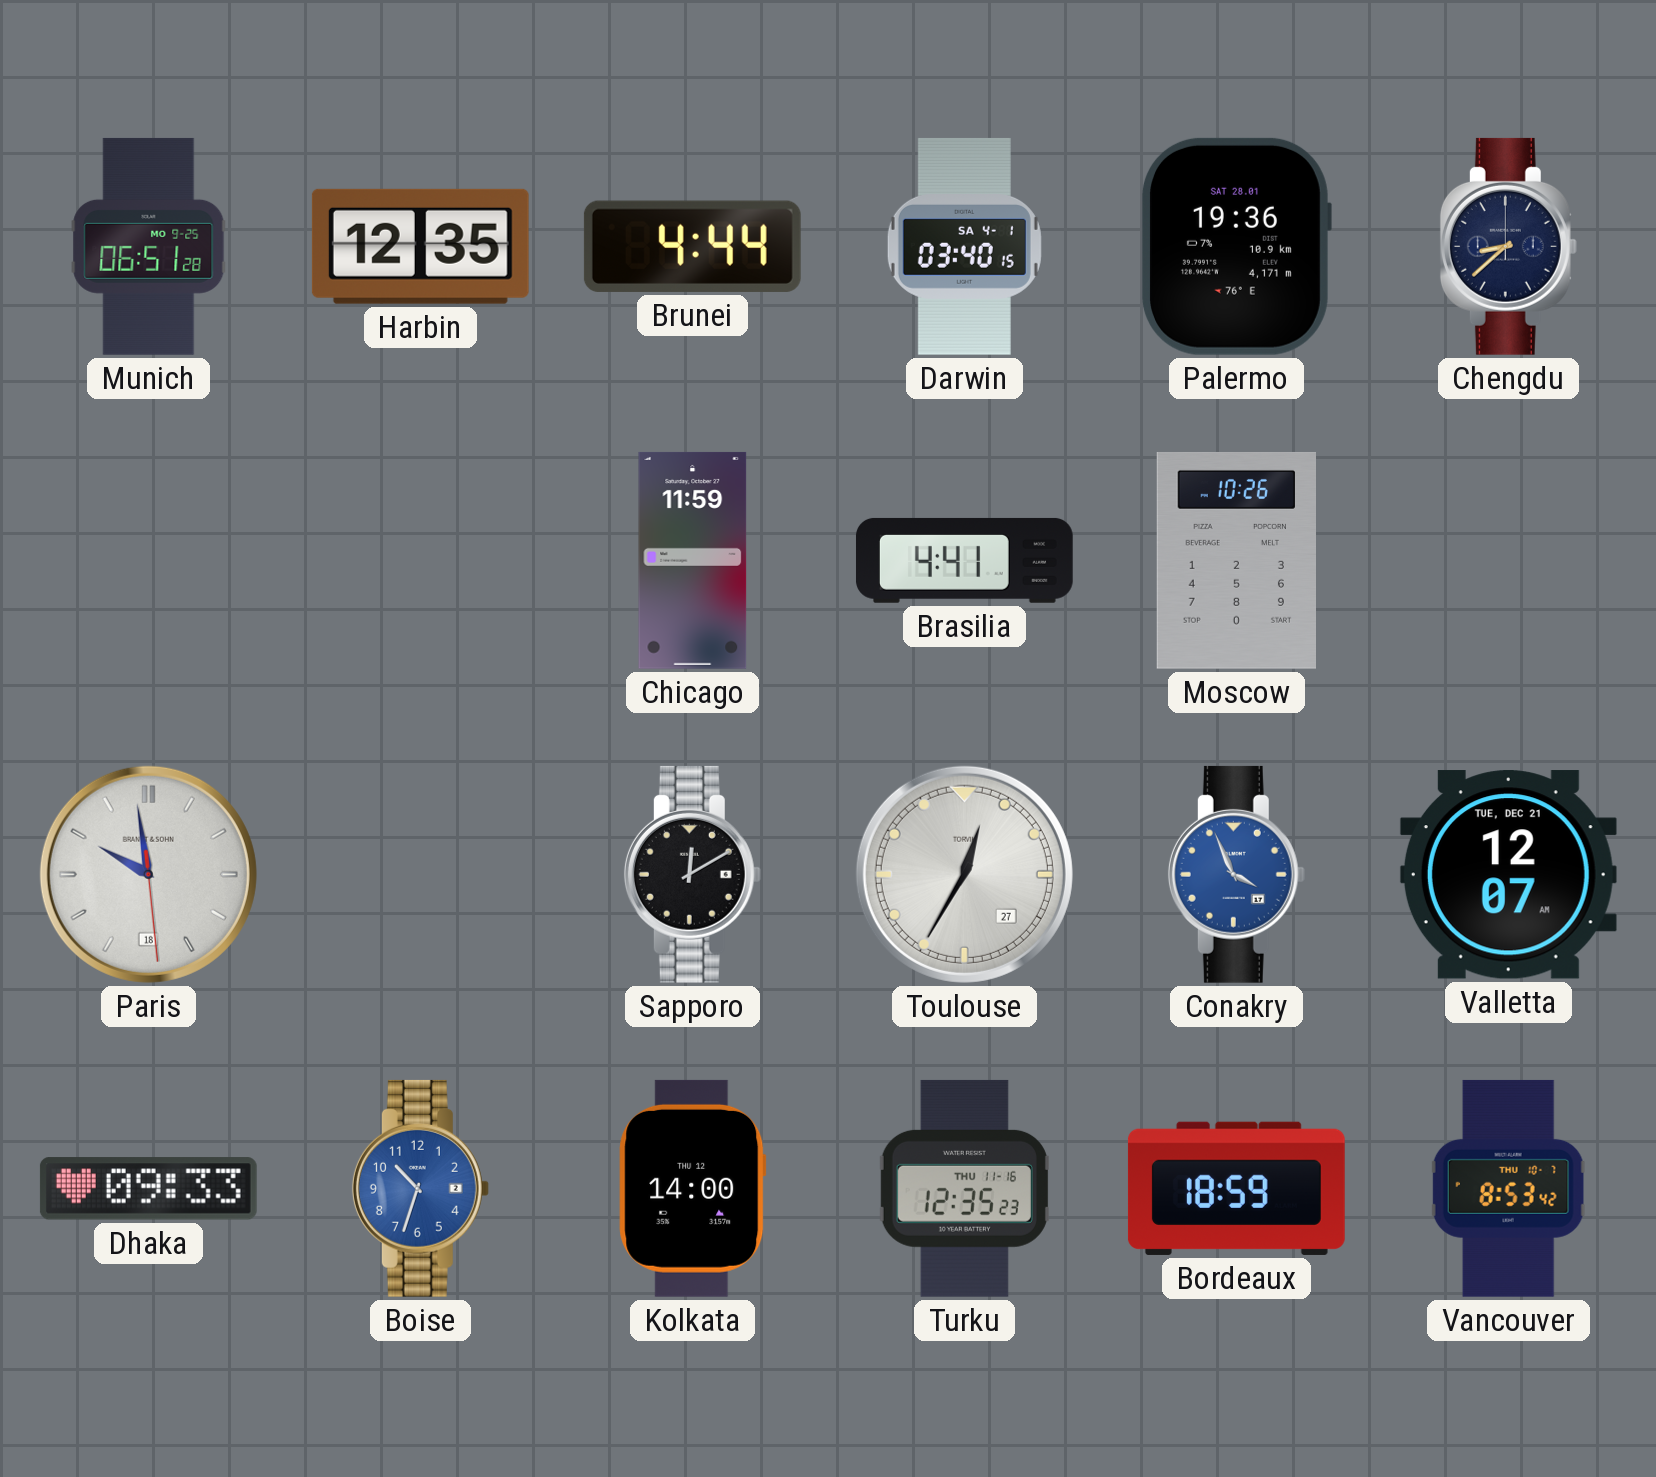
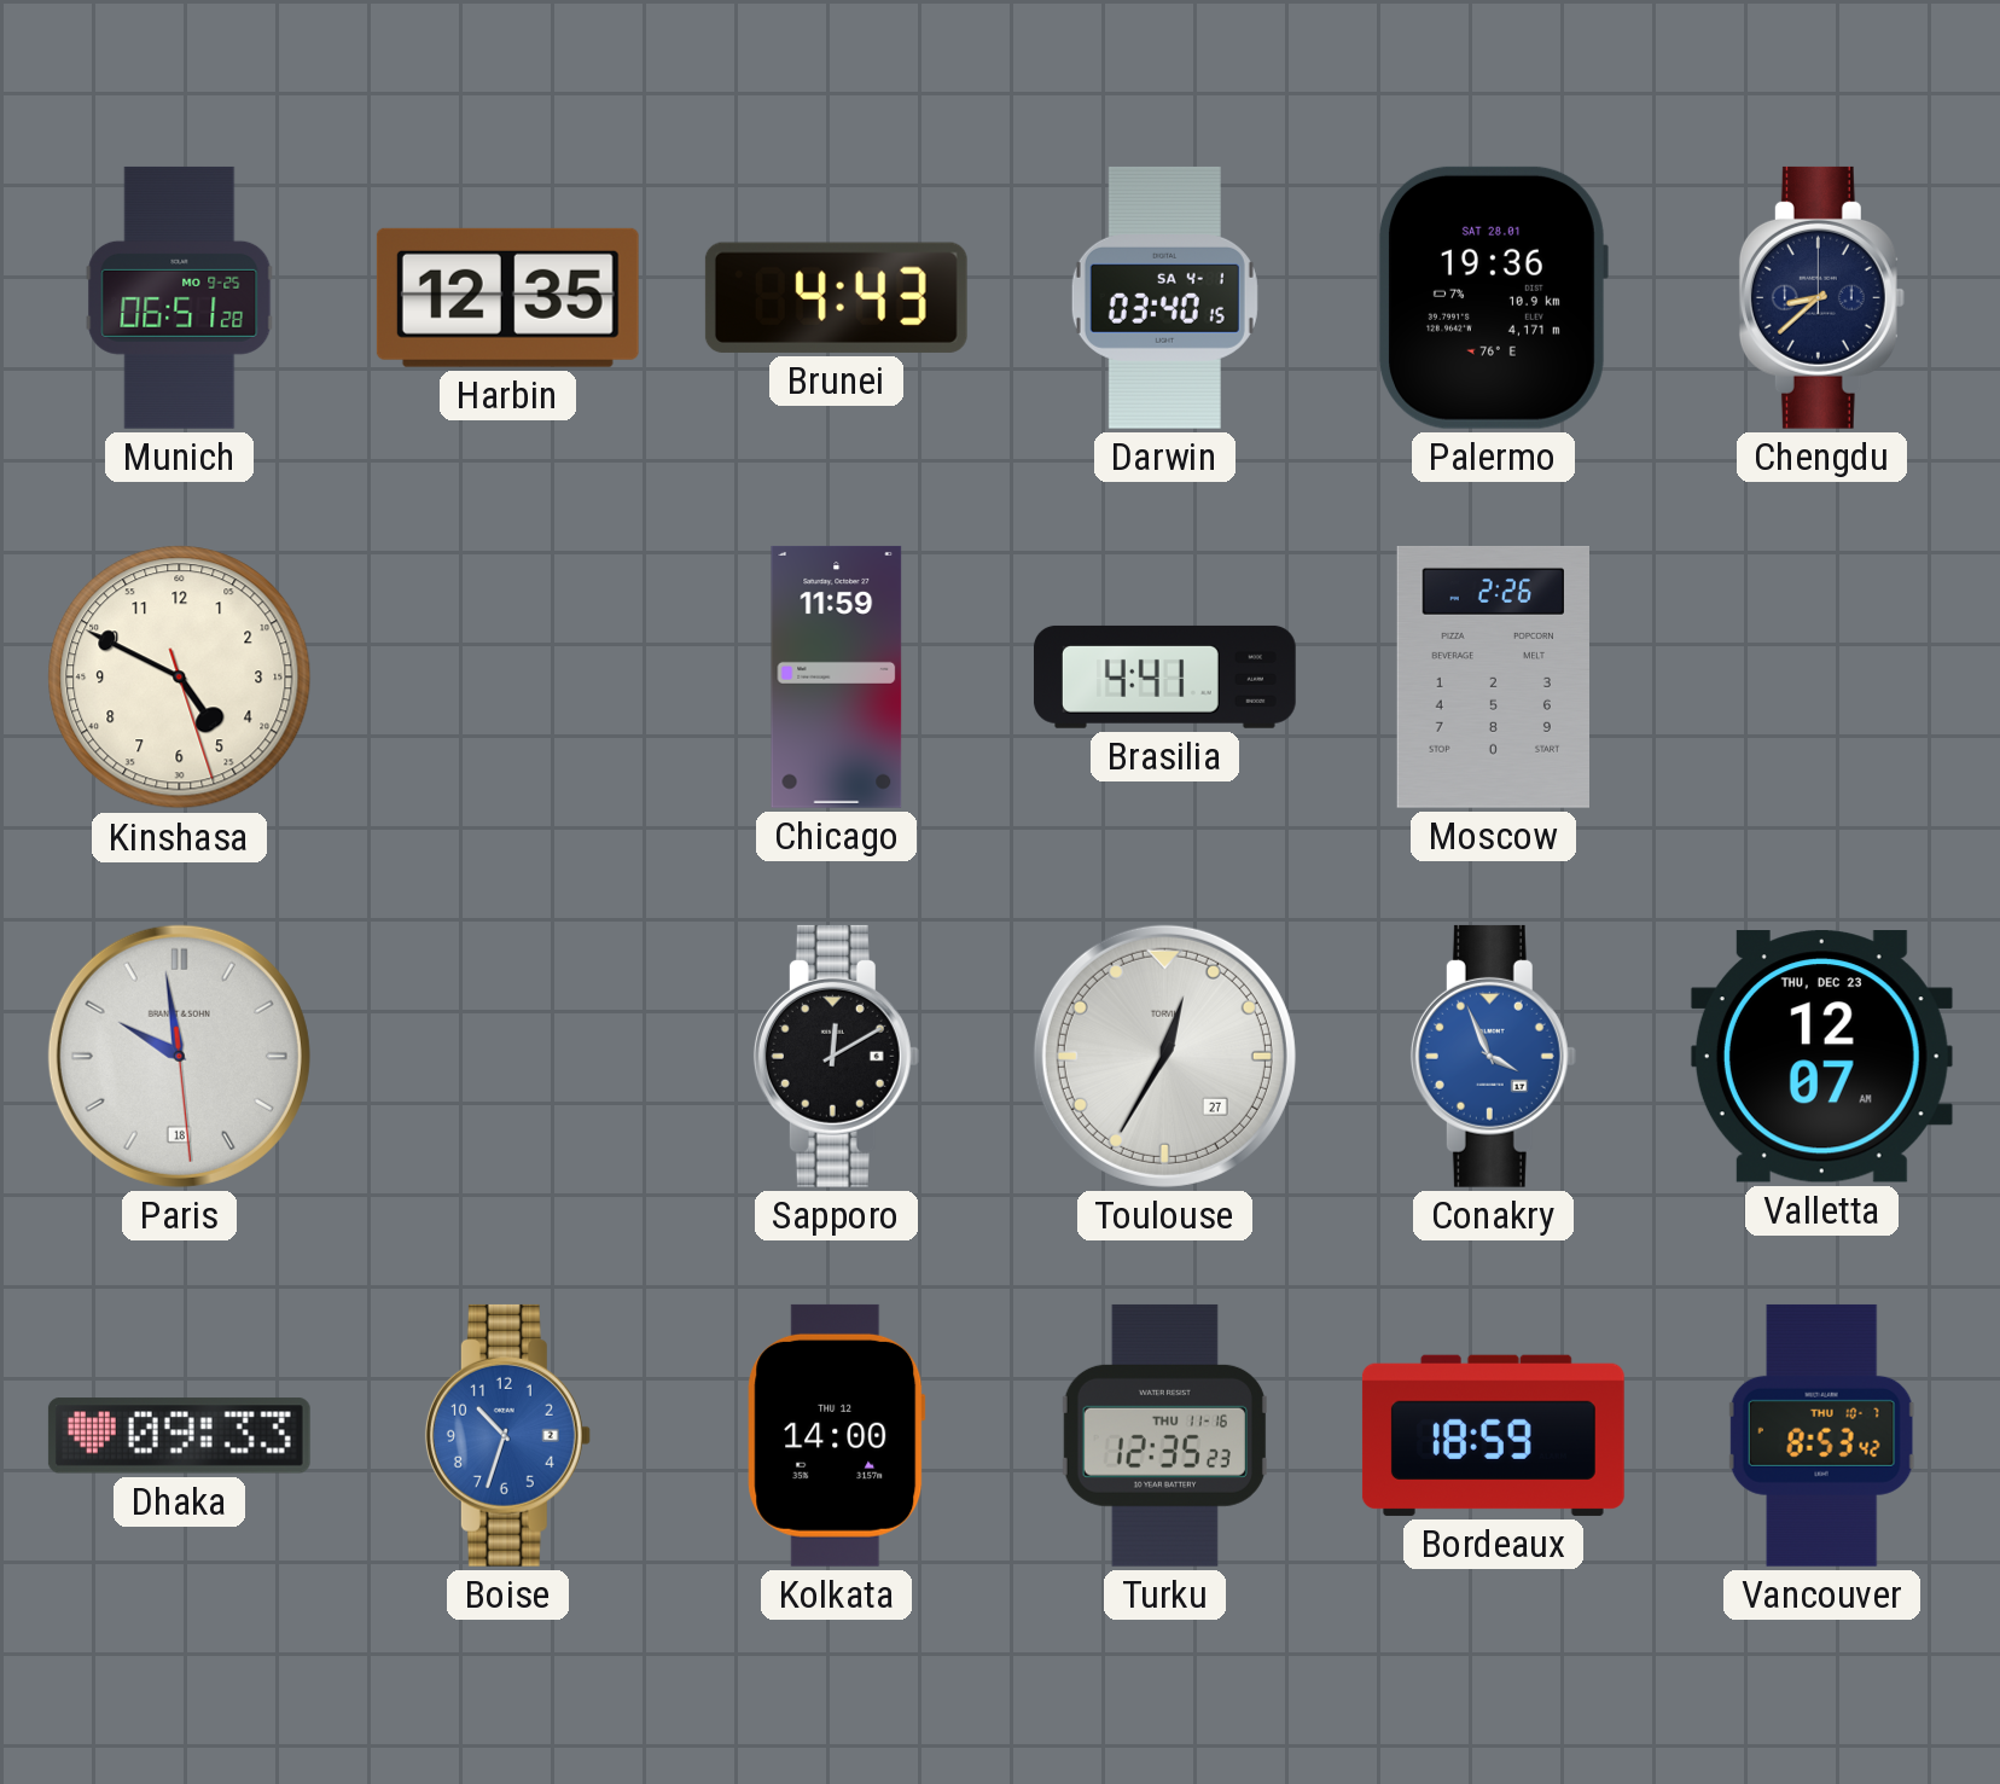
Brunei: 4:44 -> 4:43 (836, 297)
Kinshasa: none -> 4:49 (180, 678)
Moscow: 10:26 -> 2:26 (1493, 676)
Valletta date: TUE, DEC 21 -> THU, DEC 23 (1821, 1057)
